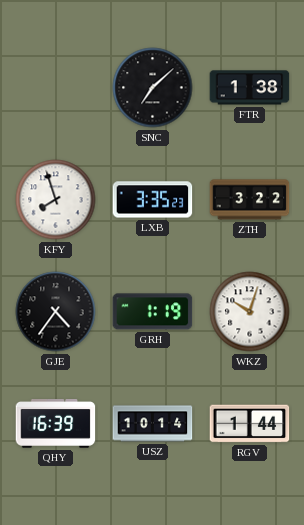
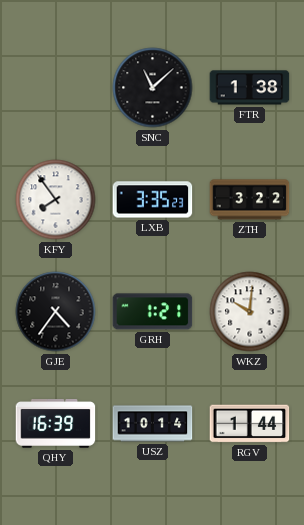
SNC: 7:08 -> 11:08 (153, 88)
KFY: 7:57 -> 7:54 (56, 200)
GRH: 1:19 -> 1:21 (153, 312)
WKZ: 10:03 -> 10:01 (250, 312)
